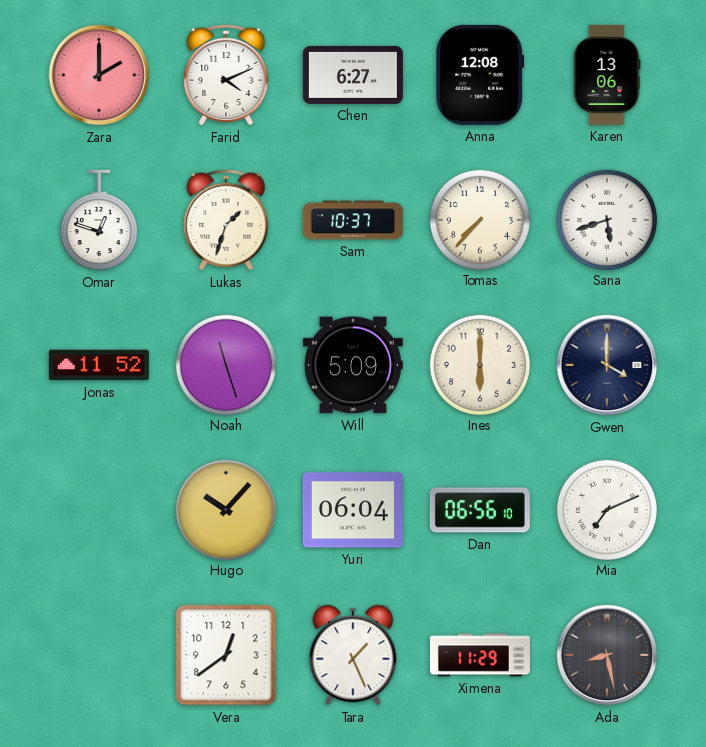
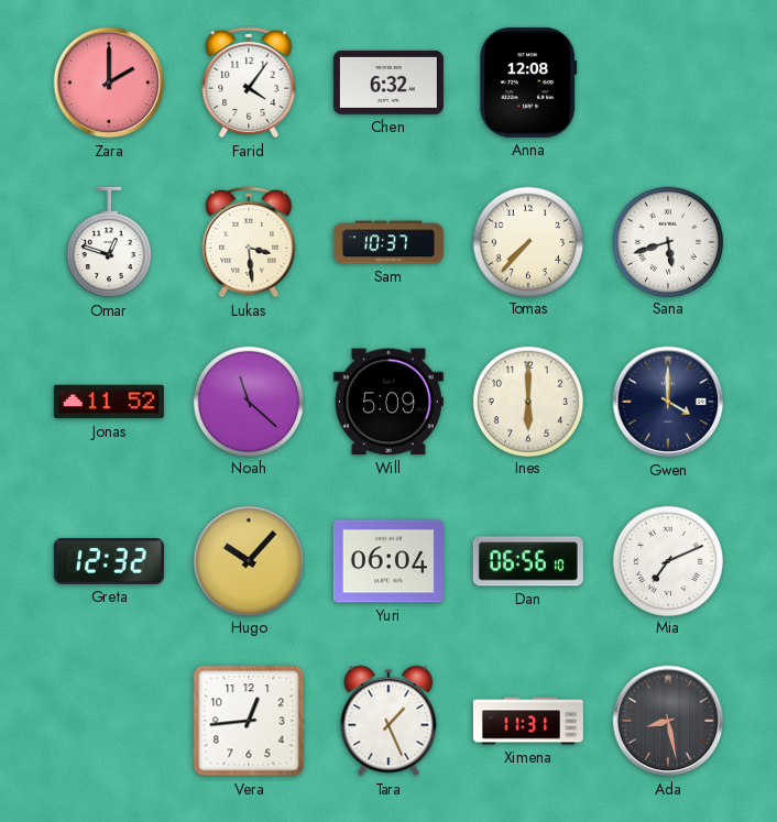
Farid: 4:11 -> 4:06 (249, 83)
Chen: 6:27 -> 6:32 (388, 83)
Karen: 13:06 -> none (607, 75)
Lukas: 1:33 -> 3:29 (249, 242)
Noah: 11:27 -> 11:22 (248, 401)
Greta: none -> 12:32 (109, 561)
Vera: 12:39 -> 12:44 (249, 721)
Ximena: 11:29 -> 11:31 (528, 721)
